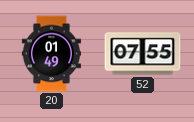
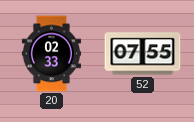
20: 01:49 -> 02:33 (51, 54)
